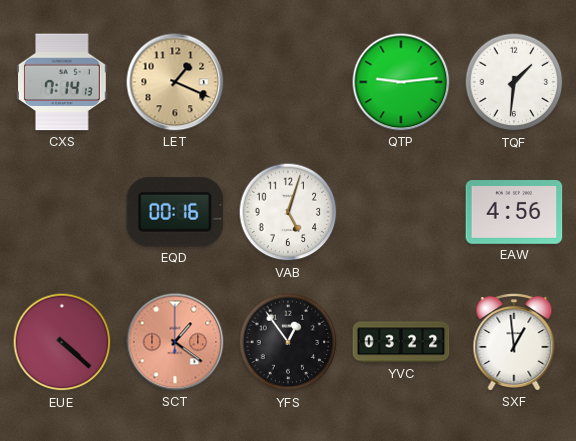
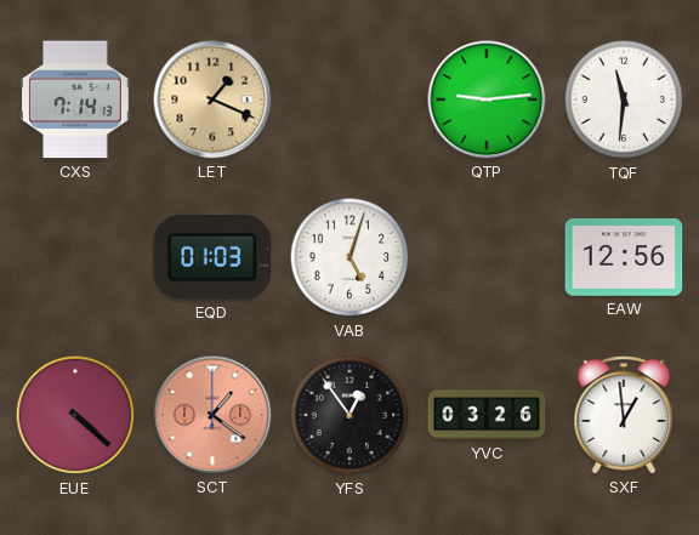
TQF: 1:31 -> 11:31 (624, 99)
EQD: 00:16 -> 01:03 (212, 258)
EAW: 4:56 -> 12:56 (624, 258)
YVC: 03:22 -> 03:26 (487, 415)
